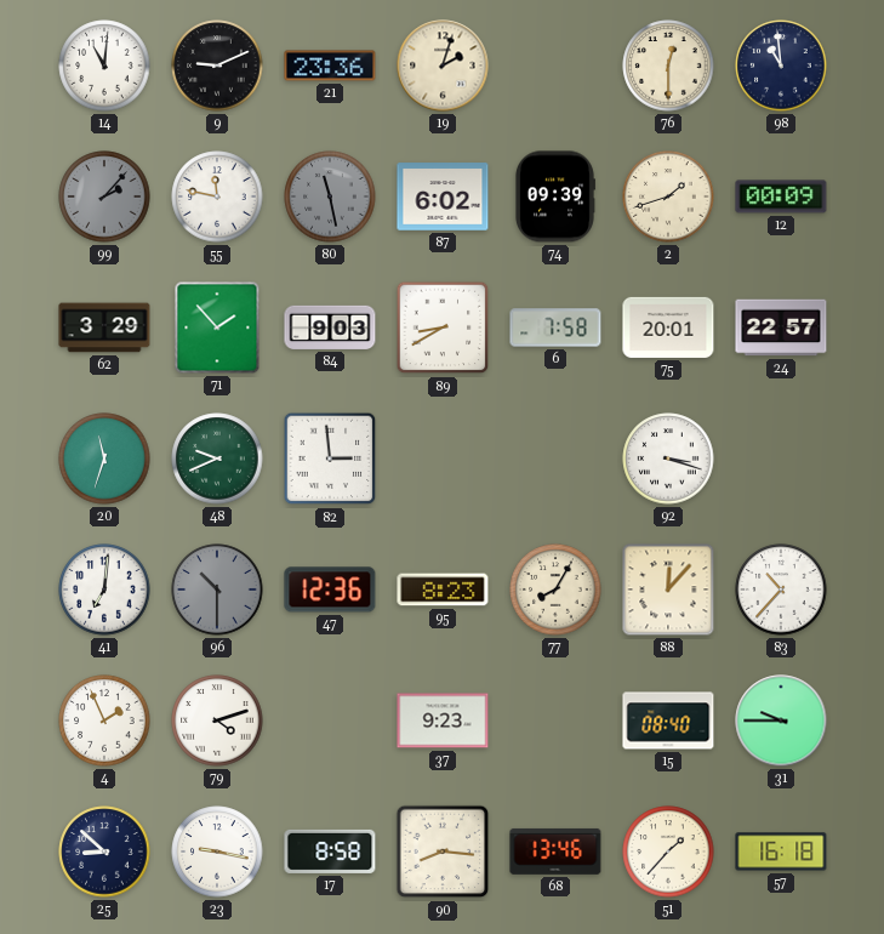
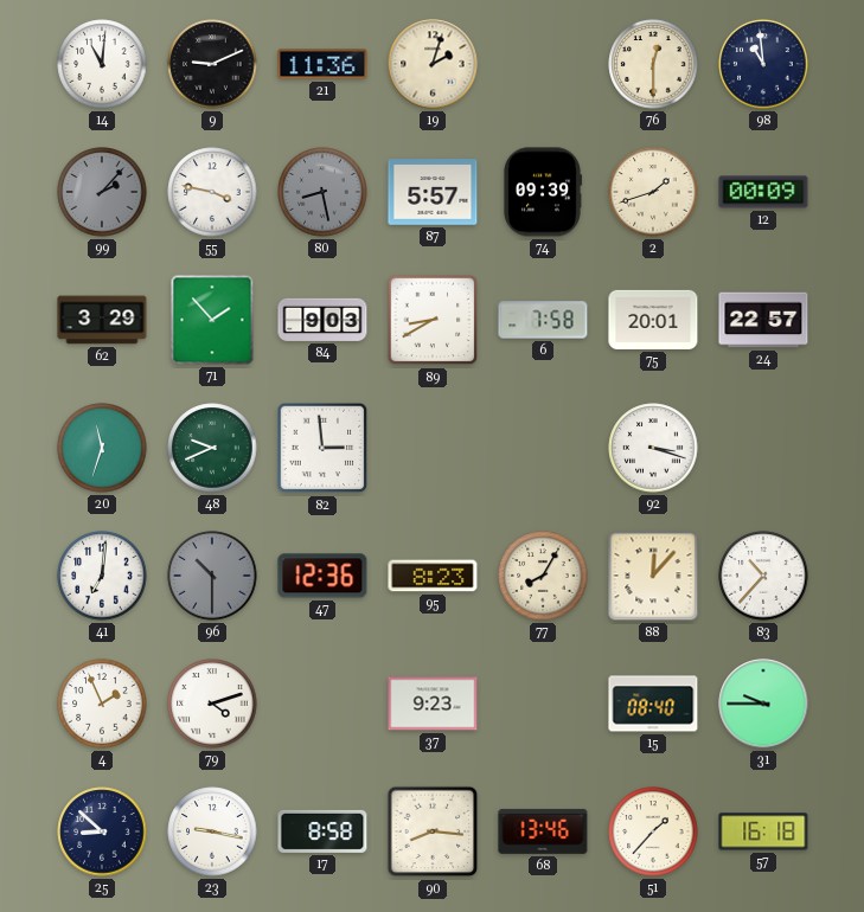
21: 23:36 -> 11:36 (322, 64)
55: 11:47 -> 3:47 (212, 192)
80: 11:28 -> 8:28 (322, 192)
87: 6:02 -> 5:57 (433, 192)
